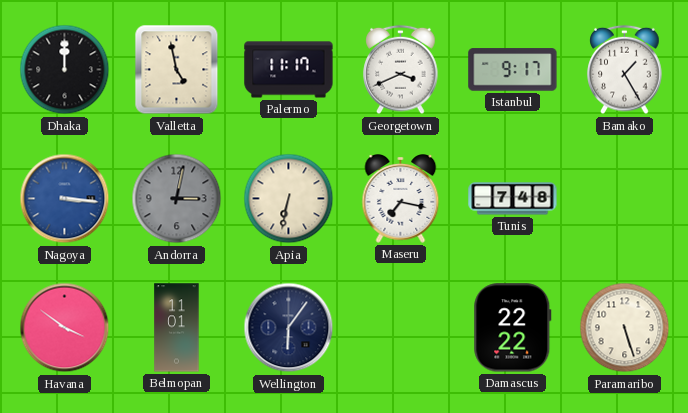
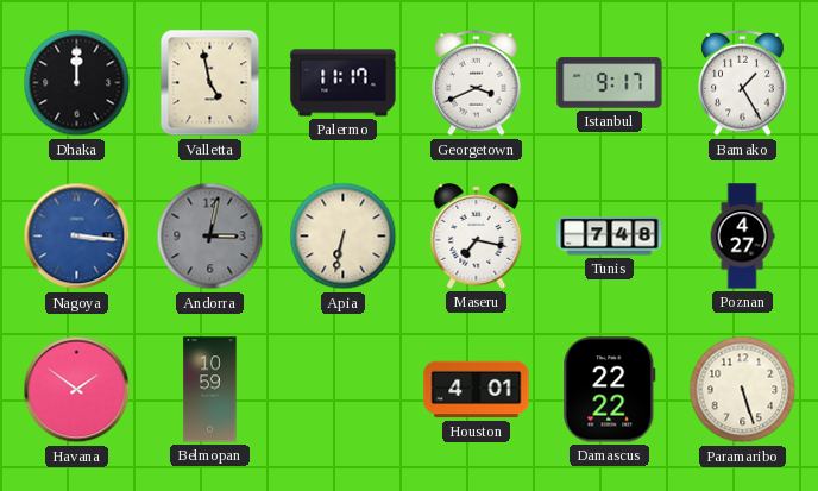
Poznan: none -> 4:27 (742, 237)
Havana: 3:51 -> 1:51 (77, 390)
Belmopan: 11:01 -> 10:59 (210, 390)
Wellington: 6:06 -> none (289, 328)
Houston: none -> 4:01 (477, 390)
